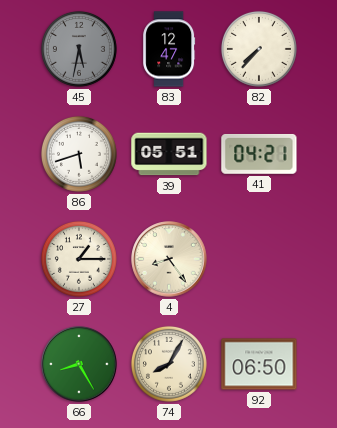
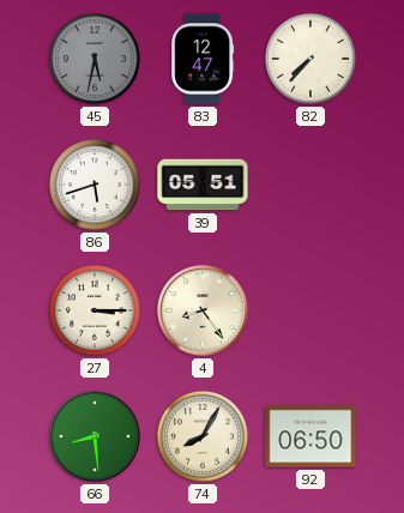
41: 04:21 -> none (259, 154)
27: 1:15 -> 3:15 (95, 310)
66: 8:25 -> 8:29 (95, 436)
